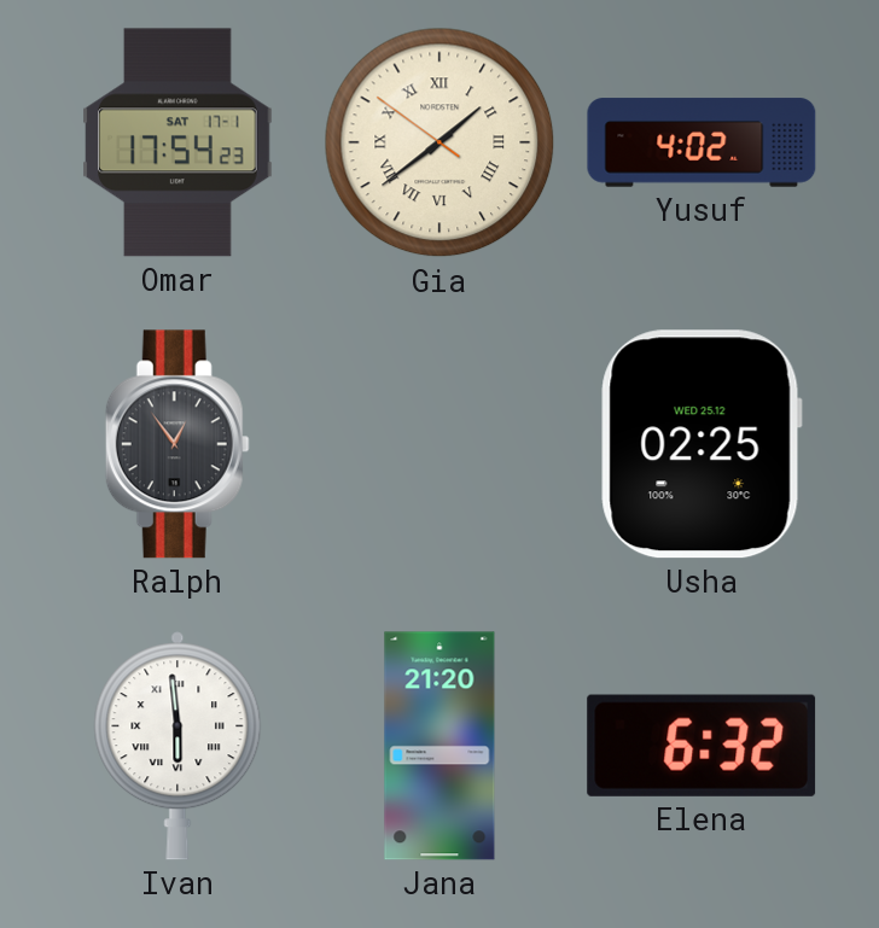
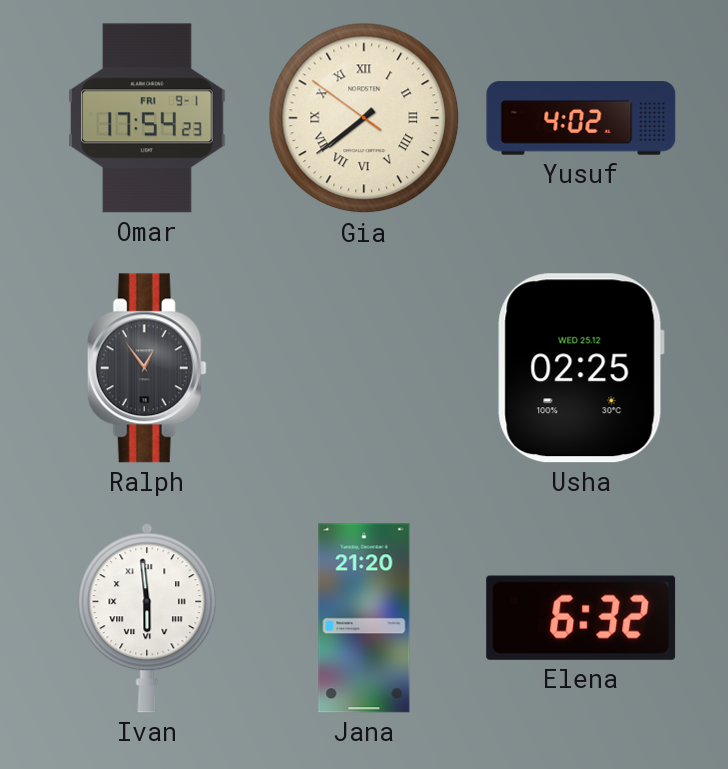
Omar date: SAT 17-1 -> FRI 9-1 (147, 118)
Gia: 1:38 -> 7:38 (364, 118)
